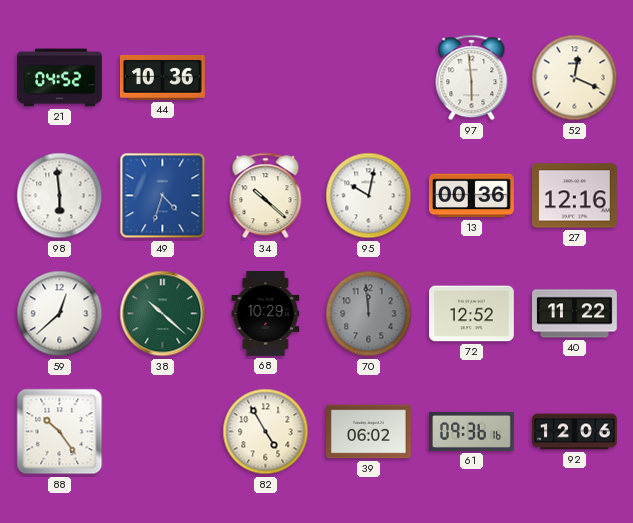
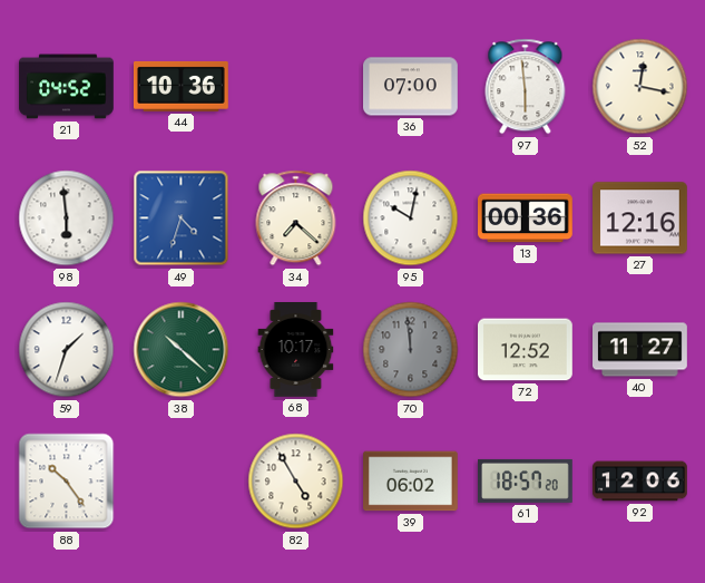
36: none -> 07:00 (411, 87)
52: 12:19 -> 12:17 (640, 87)
34: 10:22 -> 7:22 (296, 218)
59: 12:38 -> 1:33 (67, 350)
68: 10:29 -> 10:17 (296, 350)
40: 11:22 -> 11:27 (640, 350)
61: 09:36 -> 18:57 (526, 480)
